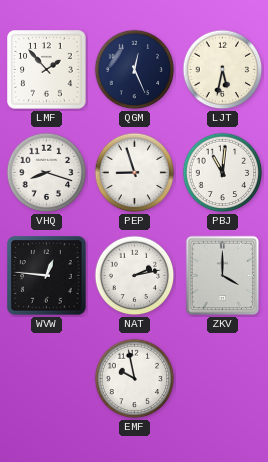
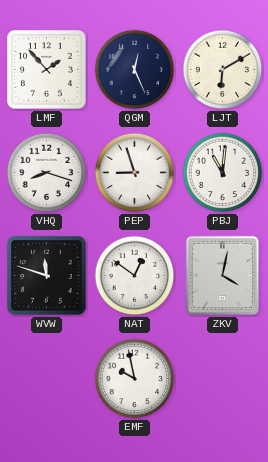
LJT: 5:32 -> 6:10 (223, 70)
WVW: 12:46 -> 11:48 (47, 276)
NAT: 2:13 -> 12:51 (135, 276)
ZKV: 4:00 -> 4:02 (223, 276)
